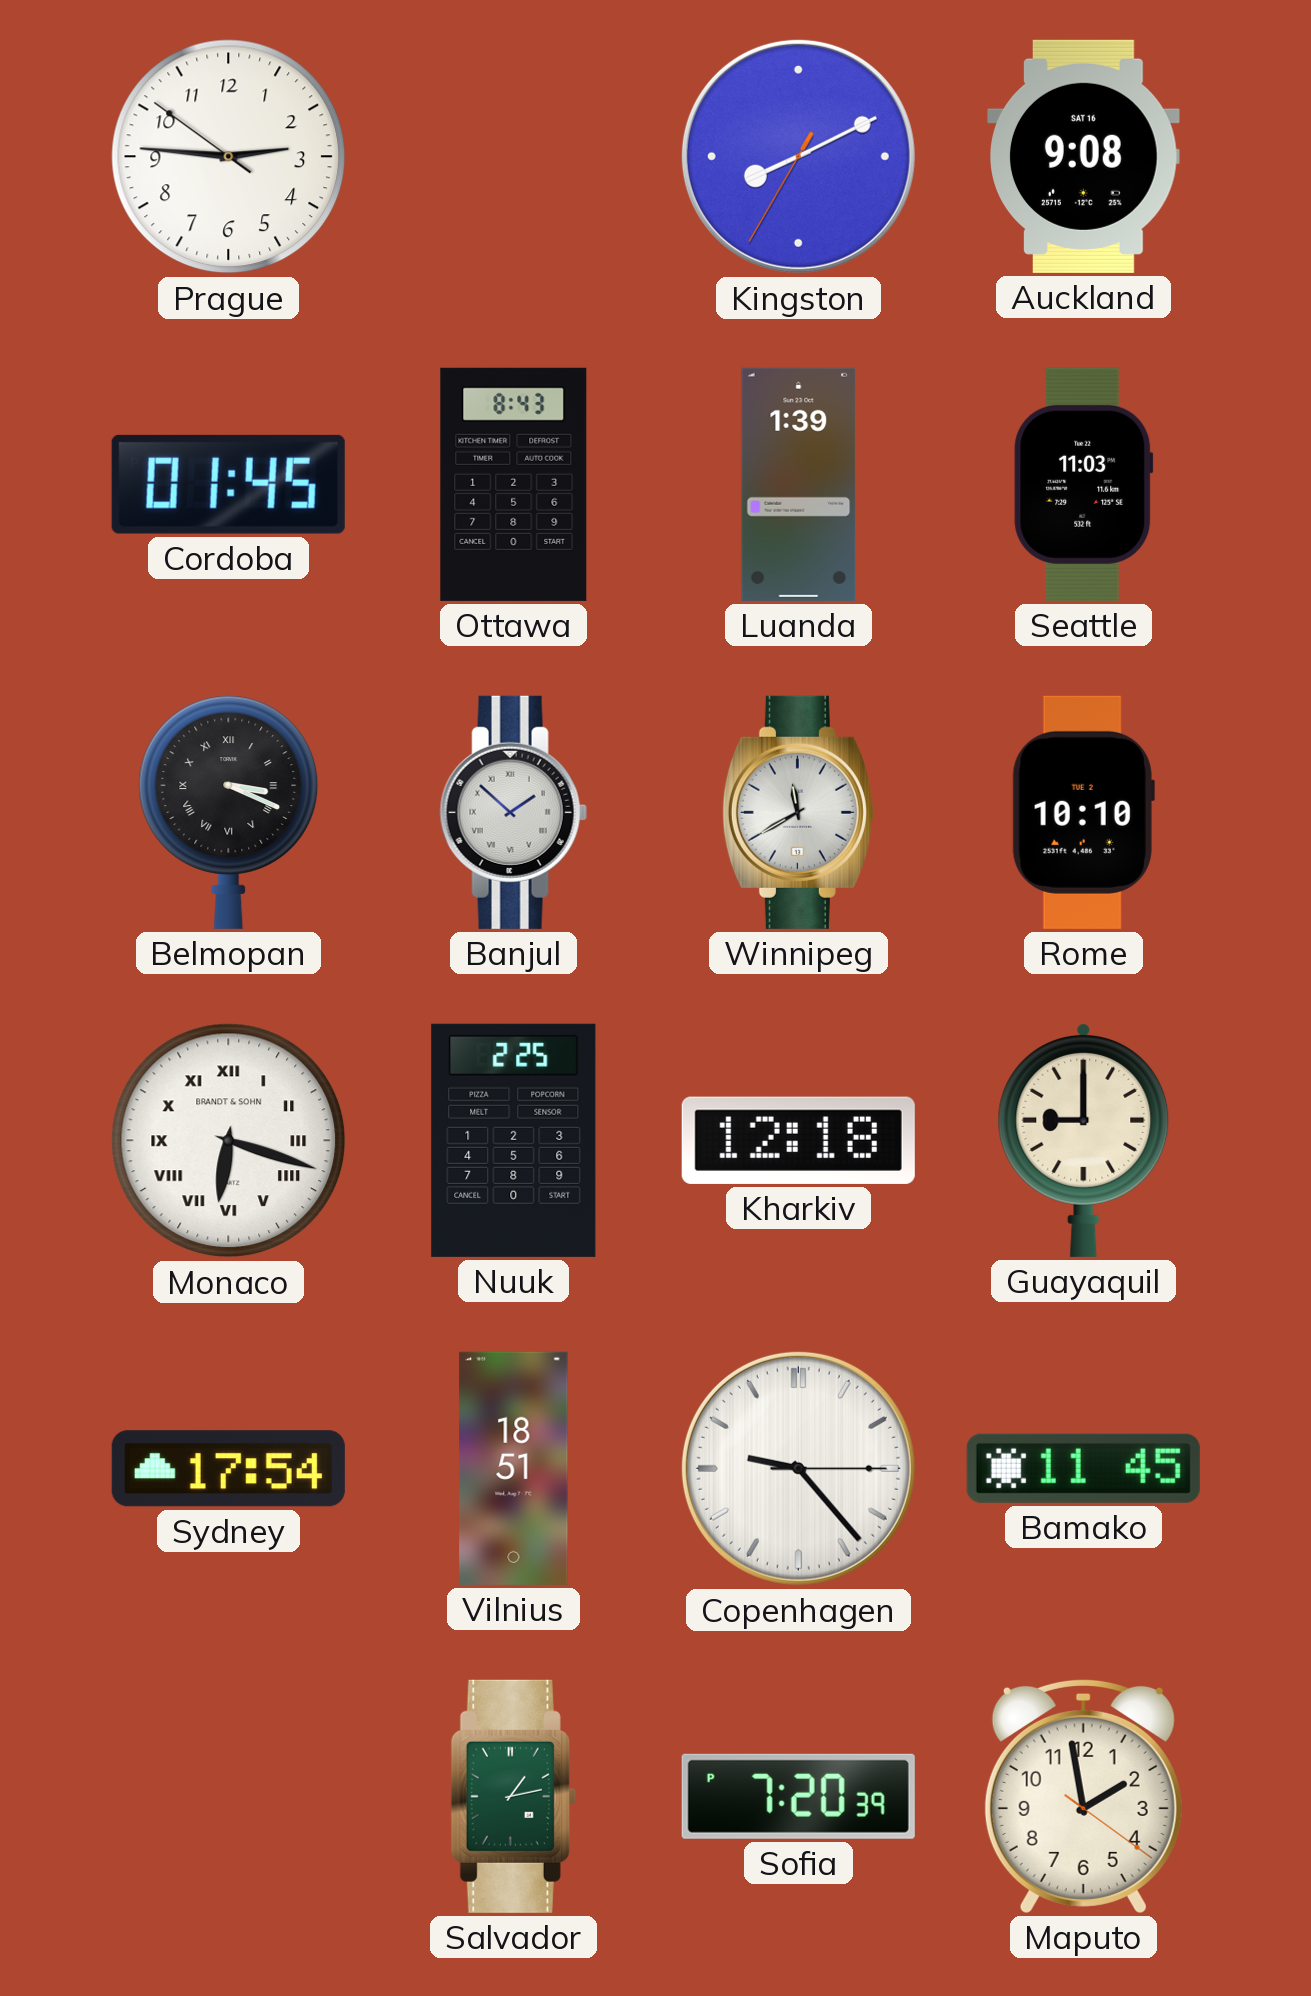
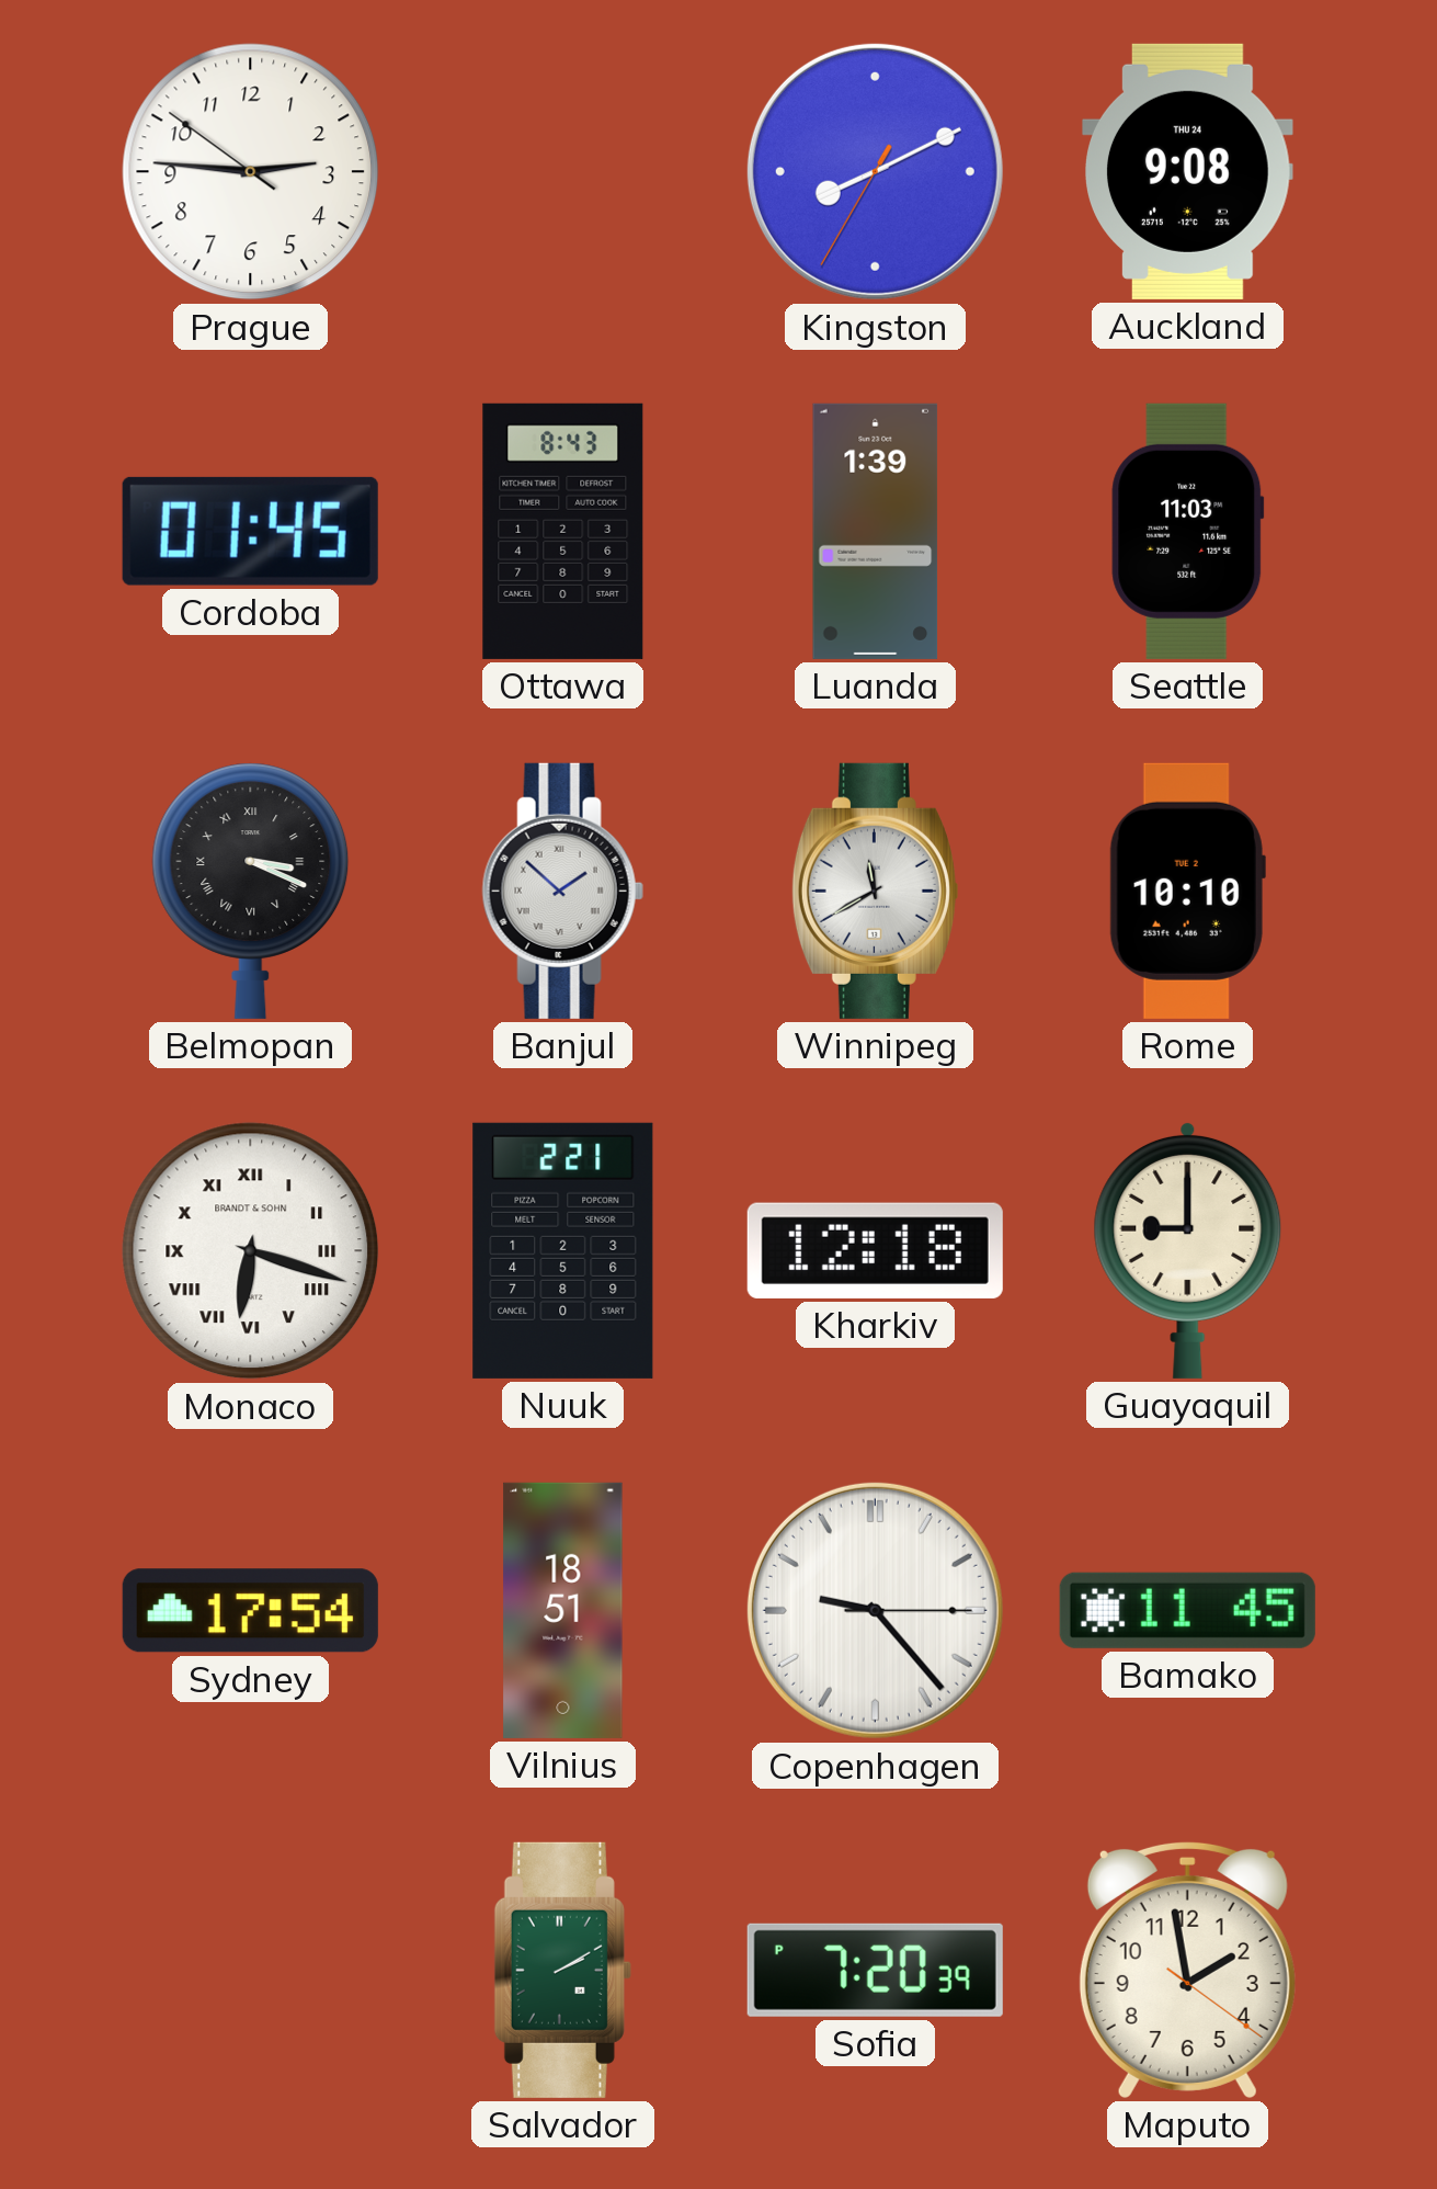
Auckland date: SAT 16 -> THU 24 (1188, 171)
Nuuk: 2:25 -> 2:21 (563, 1250)
Salvador: 1:13 -> 2:10 (562, 1970)
